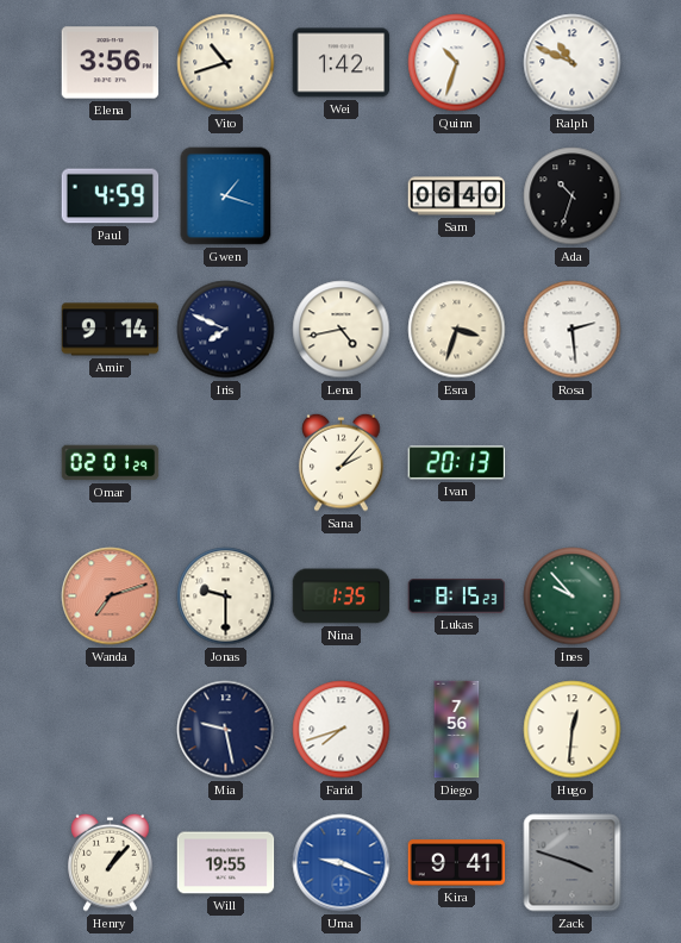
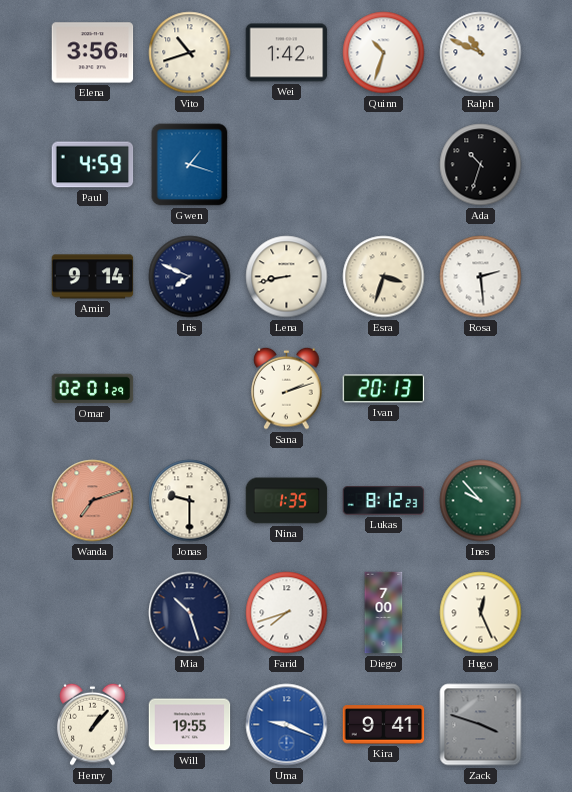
Sam: 06:40 -> none (457, 196)
Lena: 4:43 -> 8:43 (287, 277)
Sana: 2:07 -> 2:12 (287, 388)
Lukas: 8:15 -> 8:12 (384, 501)
Mia: 9:28 -> 10:27 (190, 613)
Diego: 7:56 -> 7:00 (384, 613)
Hugo: 12:31 -> 12:26 (481, 613)
